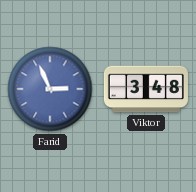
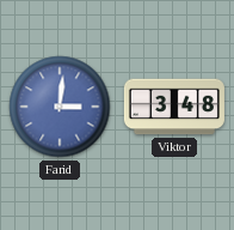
Farid: 2:56 -> 3:01 (60, 107)
